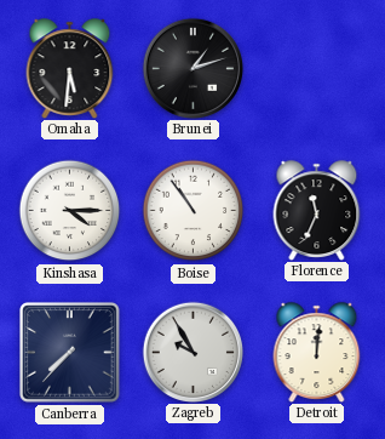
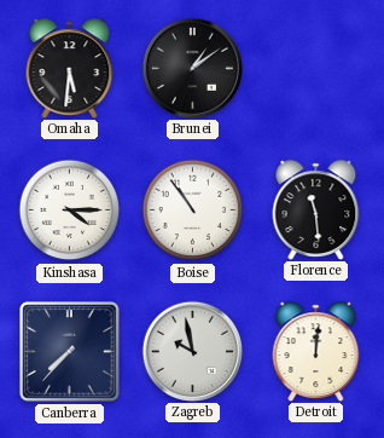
Brunei: 1:12 -> 1:09 (192, 68)
Florence: 11:34 -> 11:29 (316, 209)
Zagreb: 9:55 -> 9:58 (192, 351)
